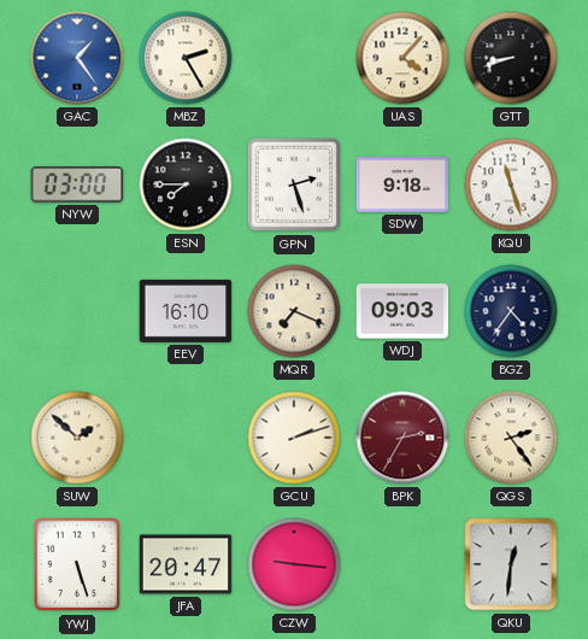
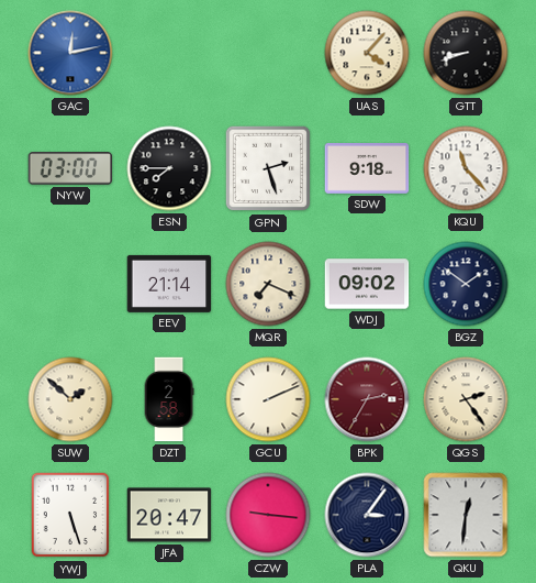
GAC: 1:24 -> 12:13 (70, 53)
MBZ: 2:25 -> none (186, 58)
KQU: 11:27 -> 11:23 (466, 168)
EEV: 16:10 -> 21:14 (169, 284)
WDJ: 09:03 -> 09:02 (367, 284)
BGZ: 4:36 -> 1:51 (466, 284)
DZT: none -> 2:58 (169, 399)
GCU: 2:12 -> 2:11 (268, 399)
PLA: none -> 3:06 (367, 515)
